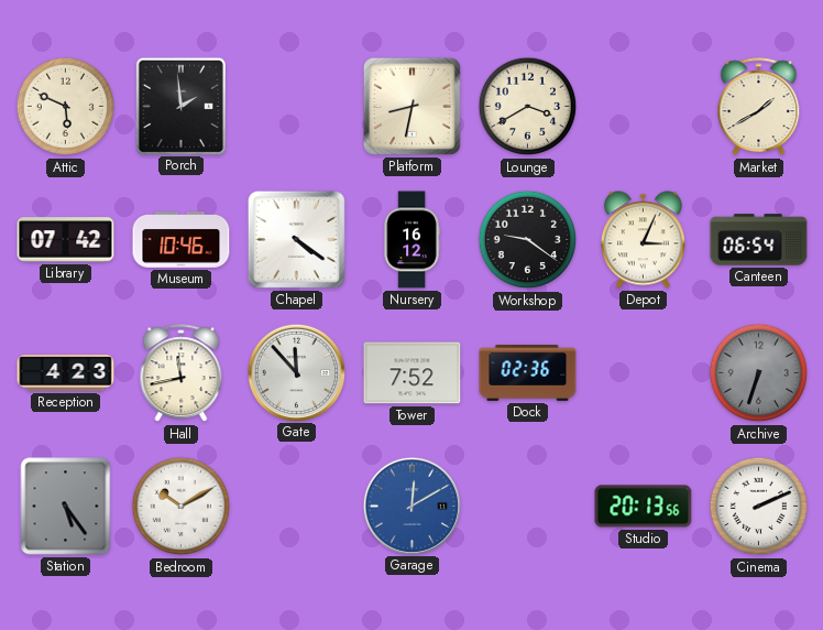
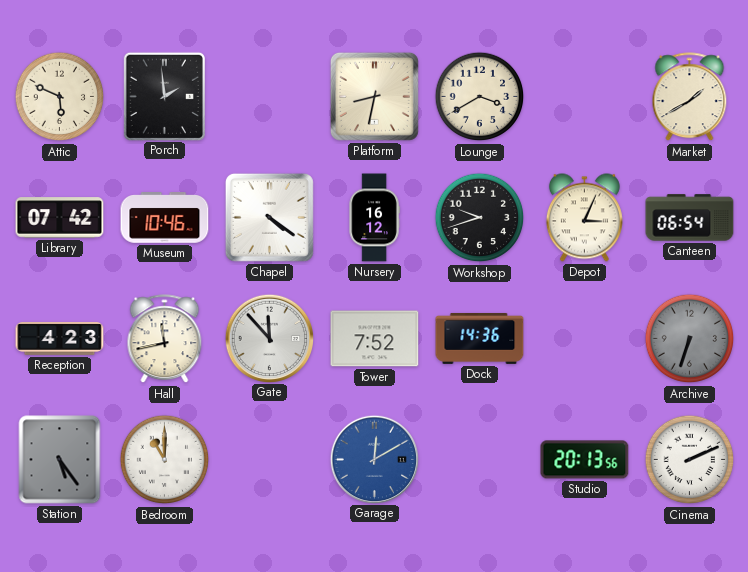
Workshop: 9:21 -> 9:42 (480, 218)
Dock: 02:36 -> 14:36 (480, 338)
Bedroom: 10:10 -> 11:00 (165, 460)
